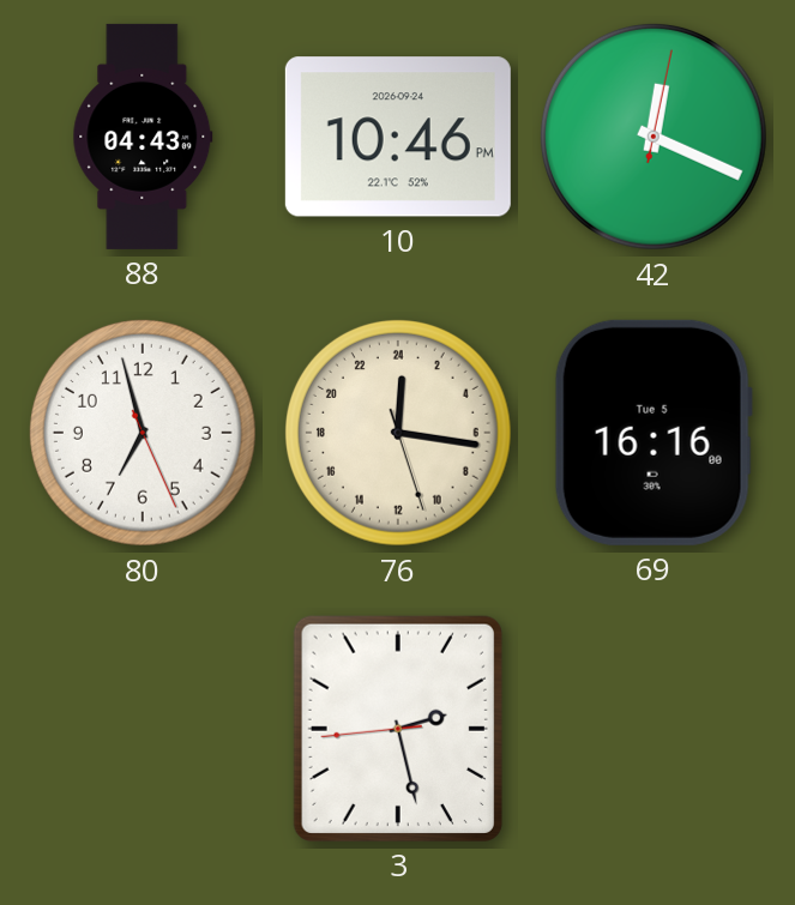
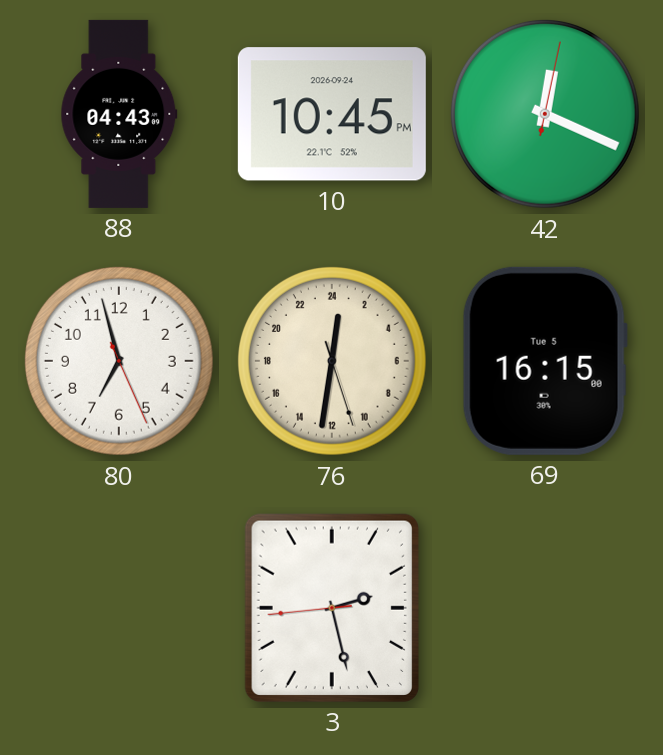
10: 10:46 -> 10:45 (332, 114)
76: 0:16 -> 0:31 (332, 361)
69: 16:16 -> 16:15 (545, 361)
